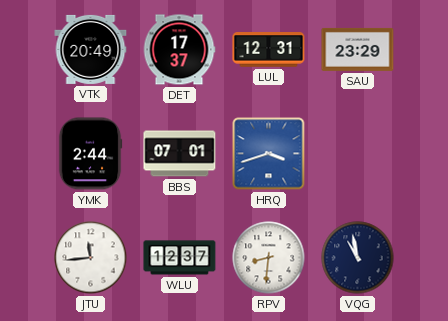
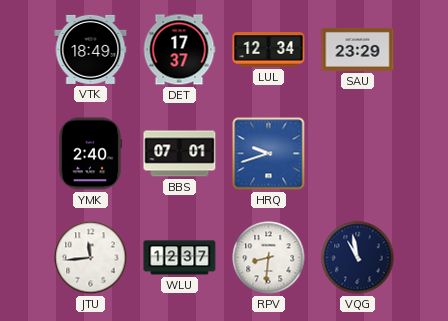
VTK: 20:49 -> 18:49 (91, 49)
LUL: 12:31 -> 12:34 (269, 50)
YMK: 2:44 -> 2:40 (90, 154)
HRQ: 3:42 -> 9:42 (269, 154)
